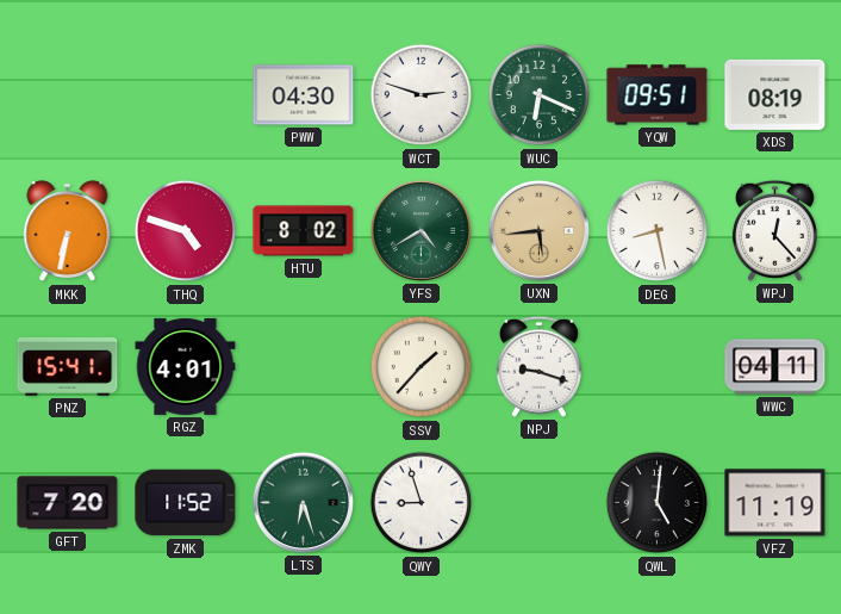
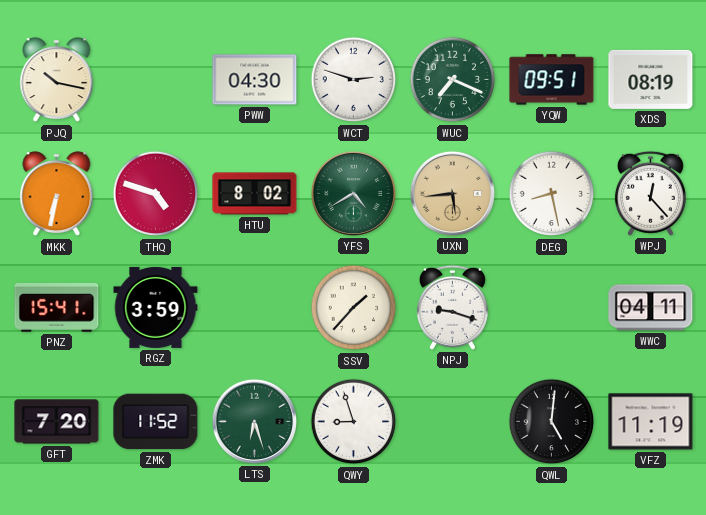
PJQ: none -> 10:17 (57, 80)
WUC: 6:19 -> 7:19 (453, 80)
RGZ: 4:01 -> 3:59 (156, 307)
